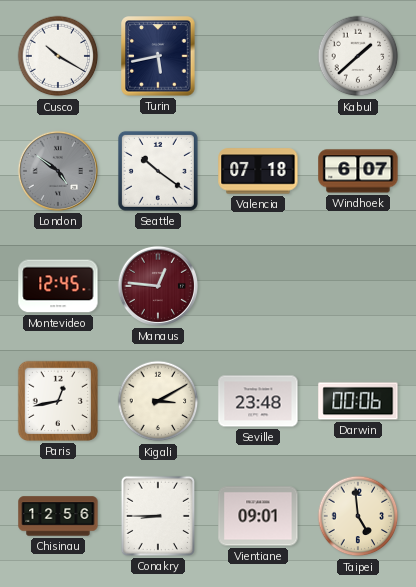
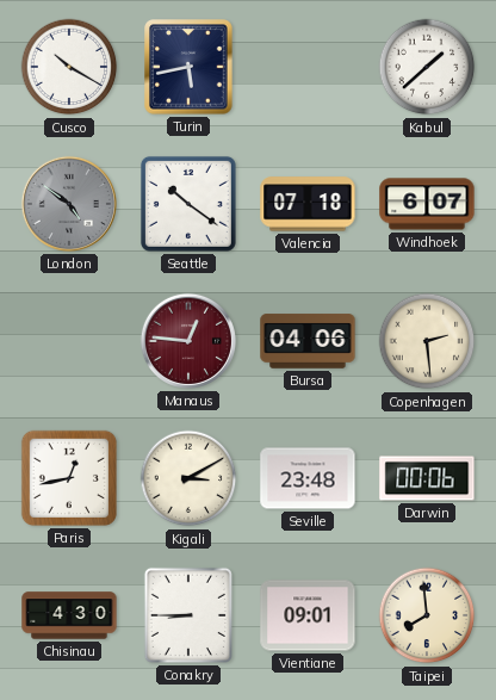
Montevideo: 12:45 -> none (58, 286)
Bursa: none -> 04:06 (308, 341)
Copenhagen: none -> 2:29 (427, 341)
Chisinau: 12:56 -> 4:30 (69, 615)
Taipei: 4:59 -> 7:59 (427, 615)
